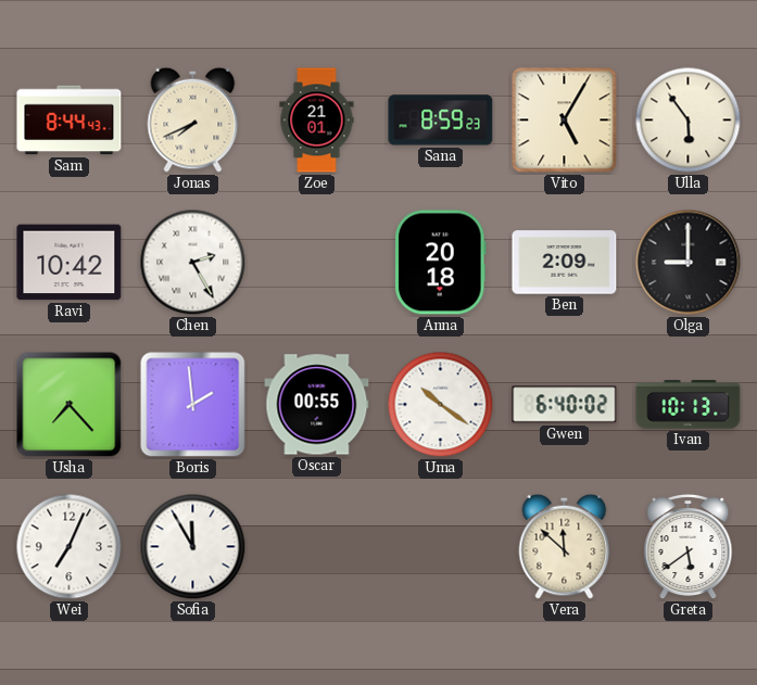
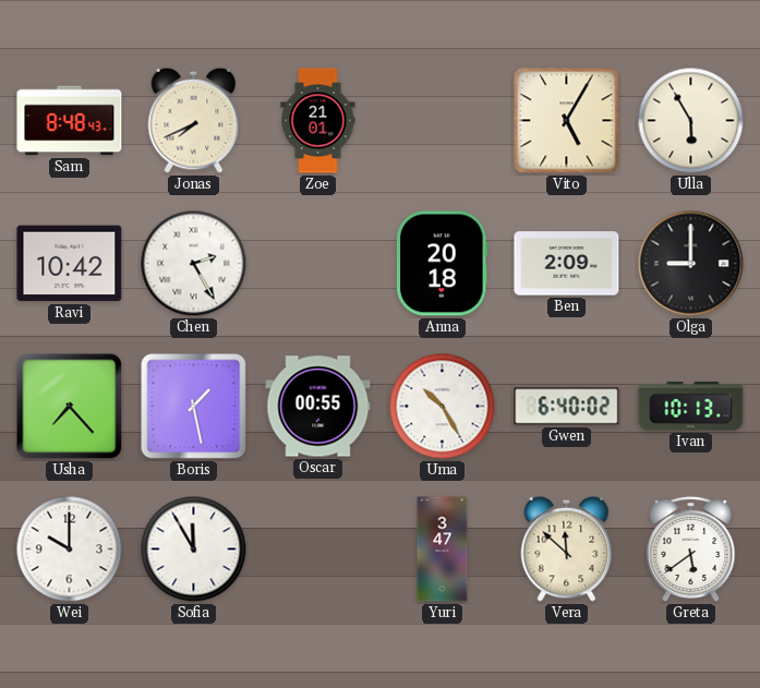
Sam: 8:44 -> 8:48 (70, 121)
Sana: 8:59 -> none (441, 120)
Ulla: 5:54 -> 5:55 (691, 121)
Boris: 1:59 -> 1:28 (194, 407)
Uma: 10:21 -> 10:25 (443, 407)
Wei: 7:04 -> 10:00 (70, 550)
Yuri: none -> 3:47 (443, 550)
